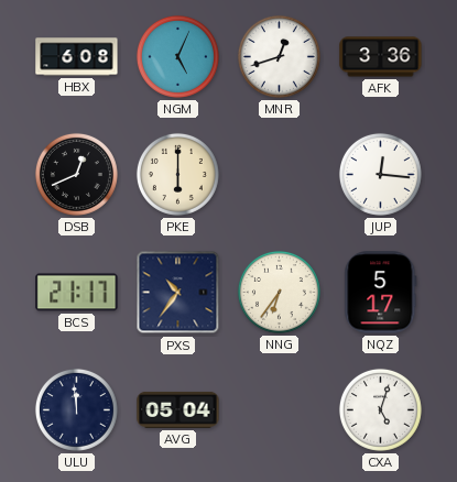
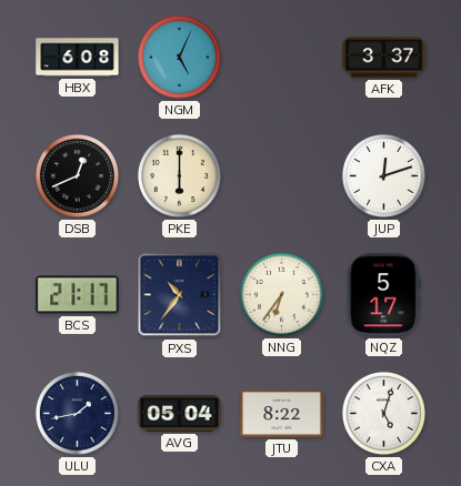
MNR: 12:42 -> none (279, 56)
AFK: 3:36 -> 3:37 (384, 58)
JUP: 12:16 -> 12:12 (383, 175)
ULU: 11:59 -> 1:43 (77, 413)
JTU: none -> 8:22 (282, 414)
